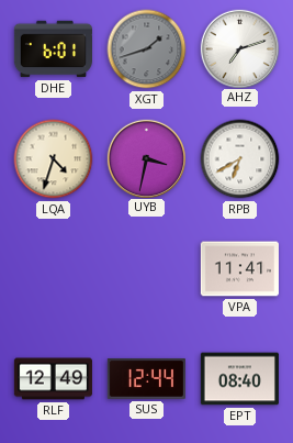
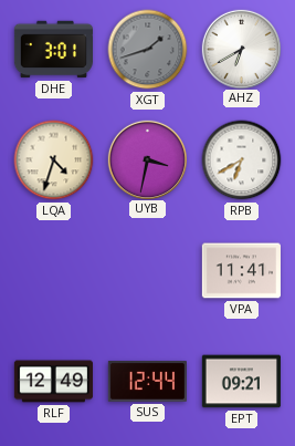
DHE: 6:01 -> 3:01 (53, 50)
AHZ: 7:12 -> 6:40 (241, 49)
EPT: 08:40 -> 09:21 (241, 382)
